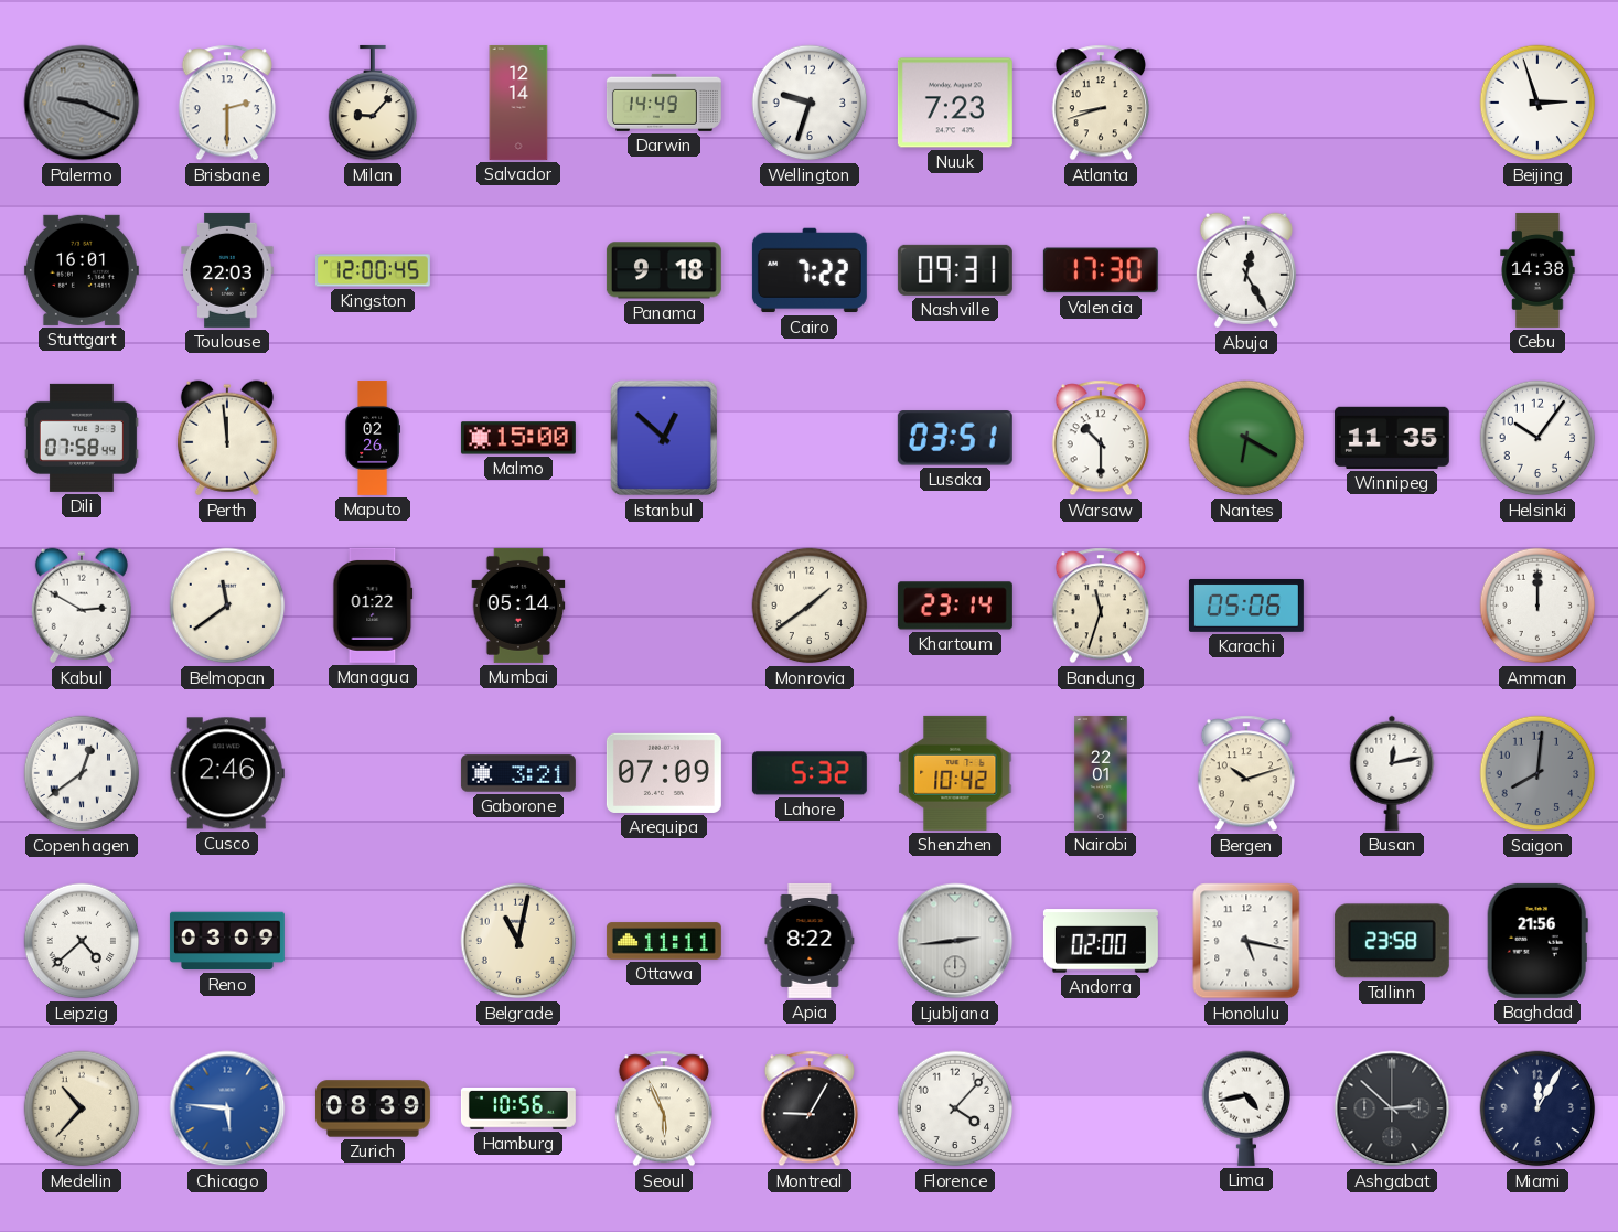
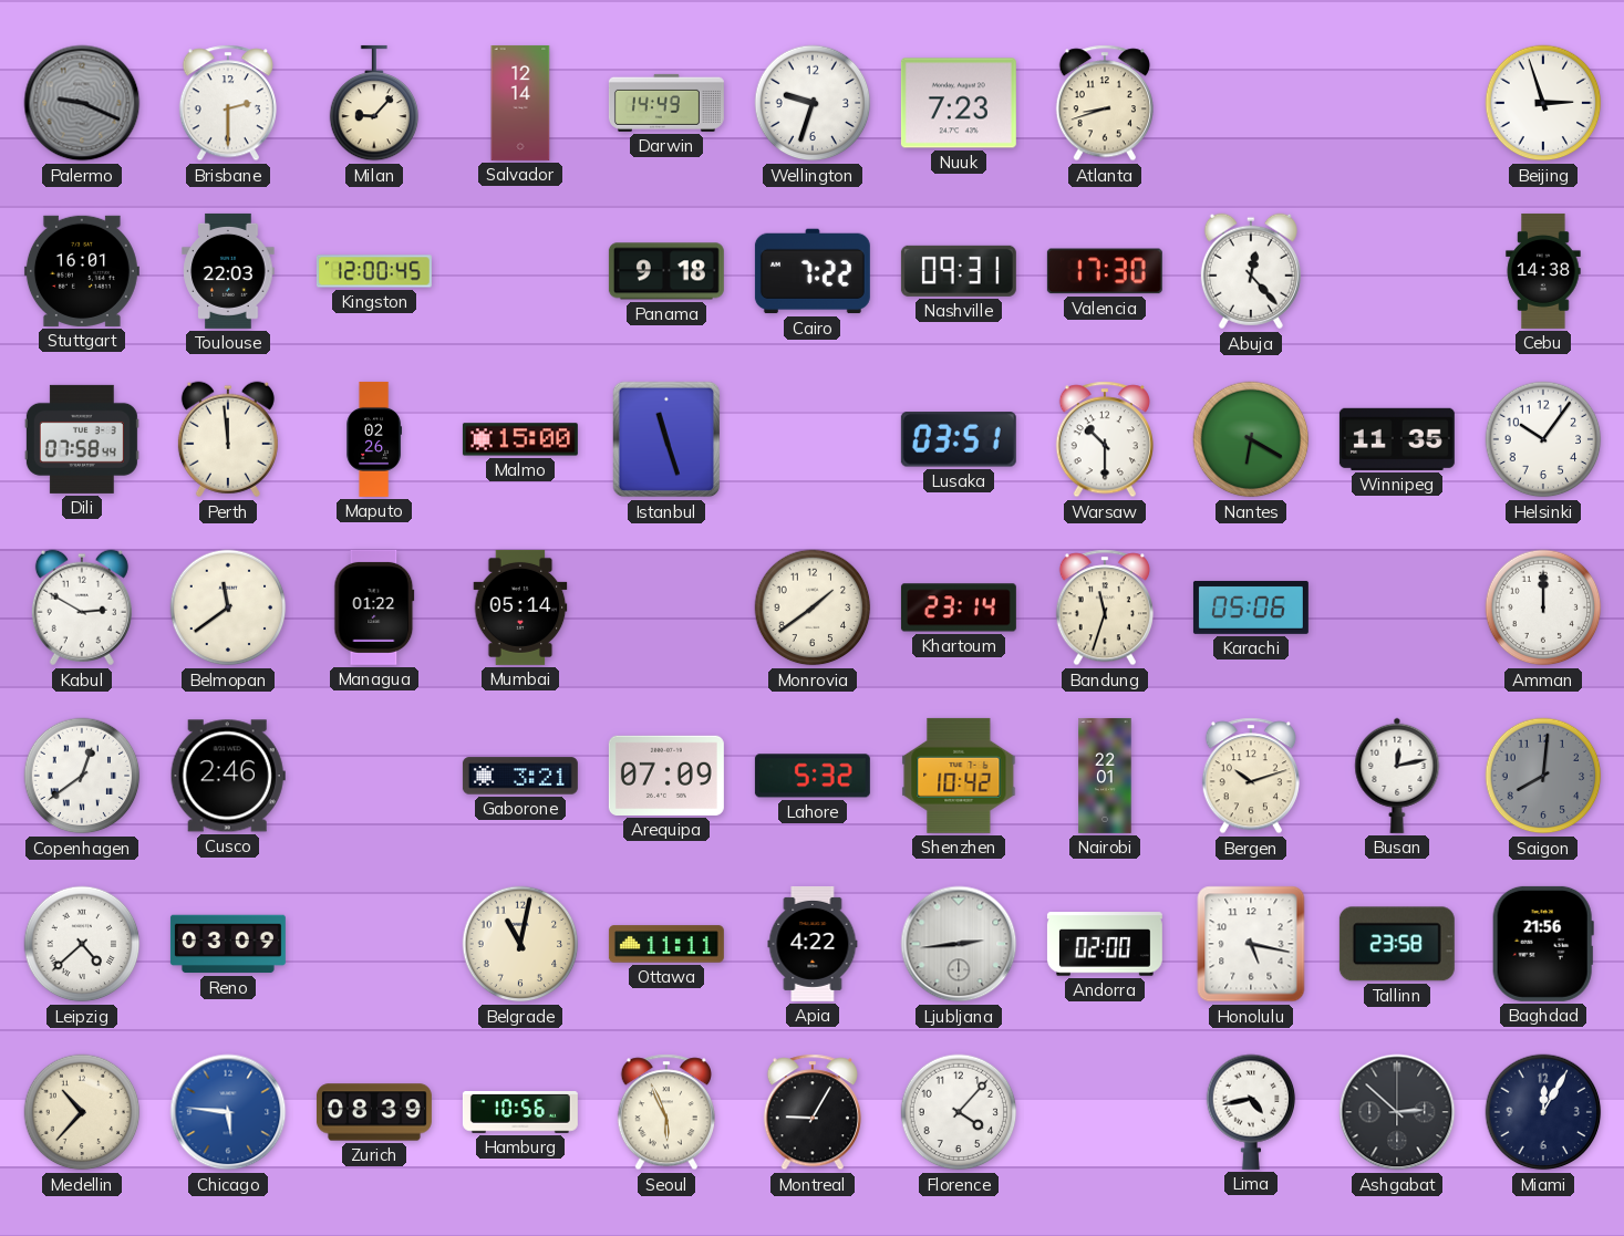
Abuja: 12:25 -> 12:23 (1251, 271)
Istanbul: 12:52 -> 11:27 (666, 439)
Apia: 8:22 -> 4:22 (813, 944)
